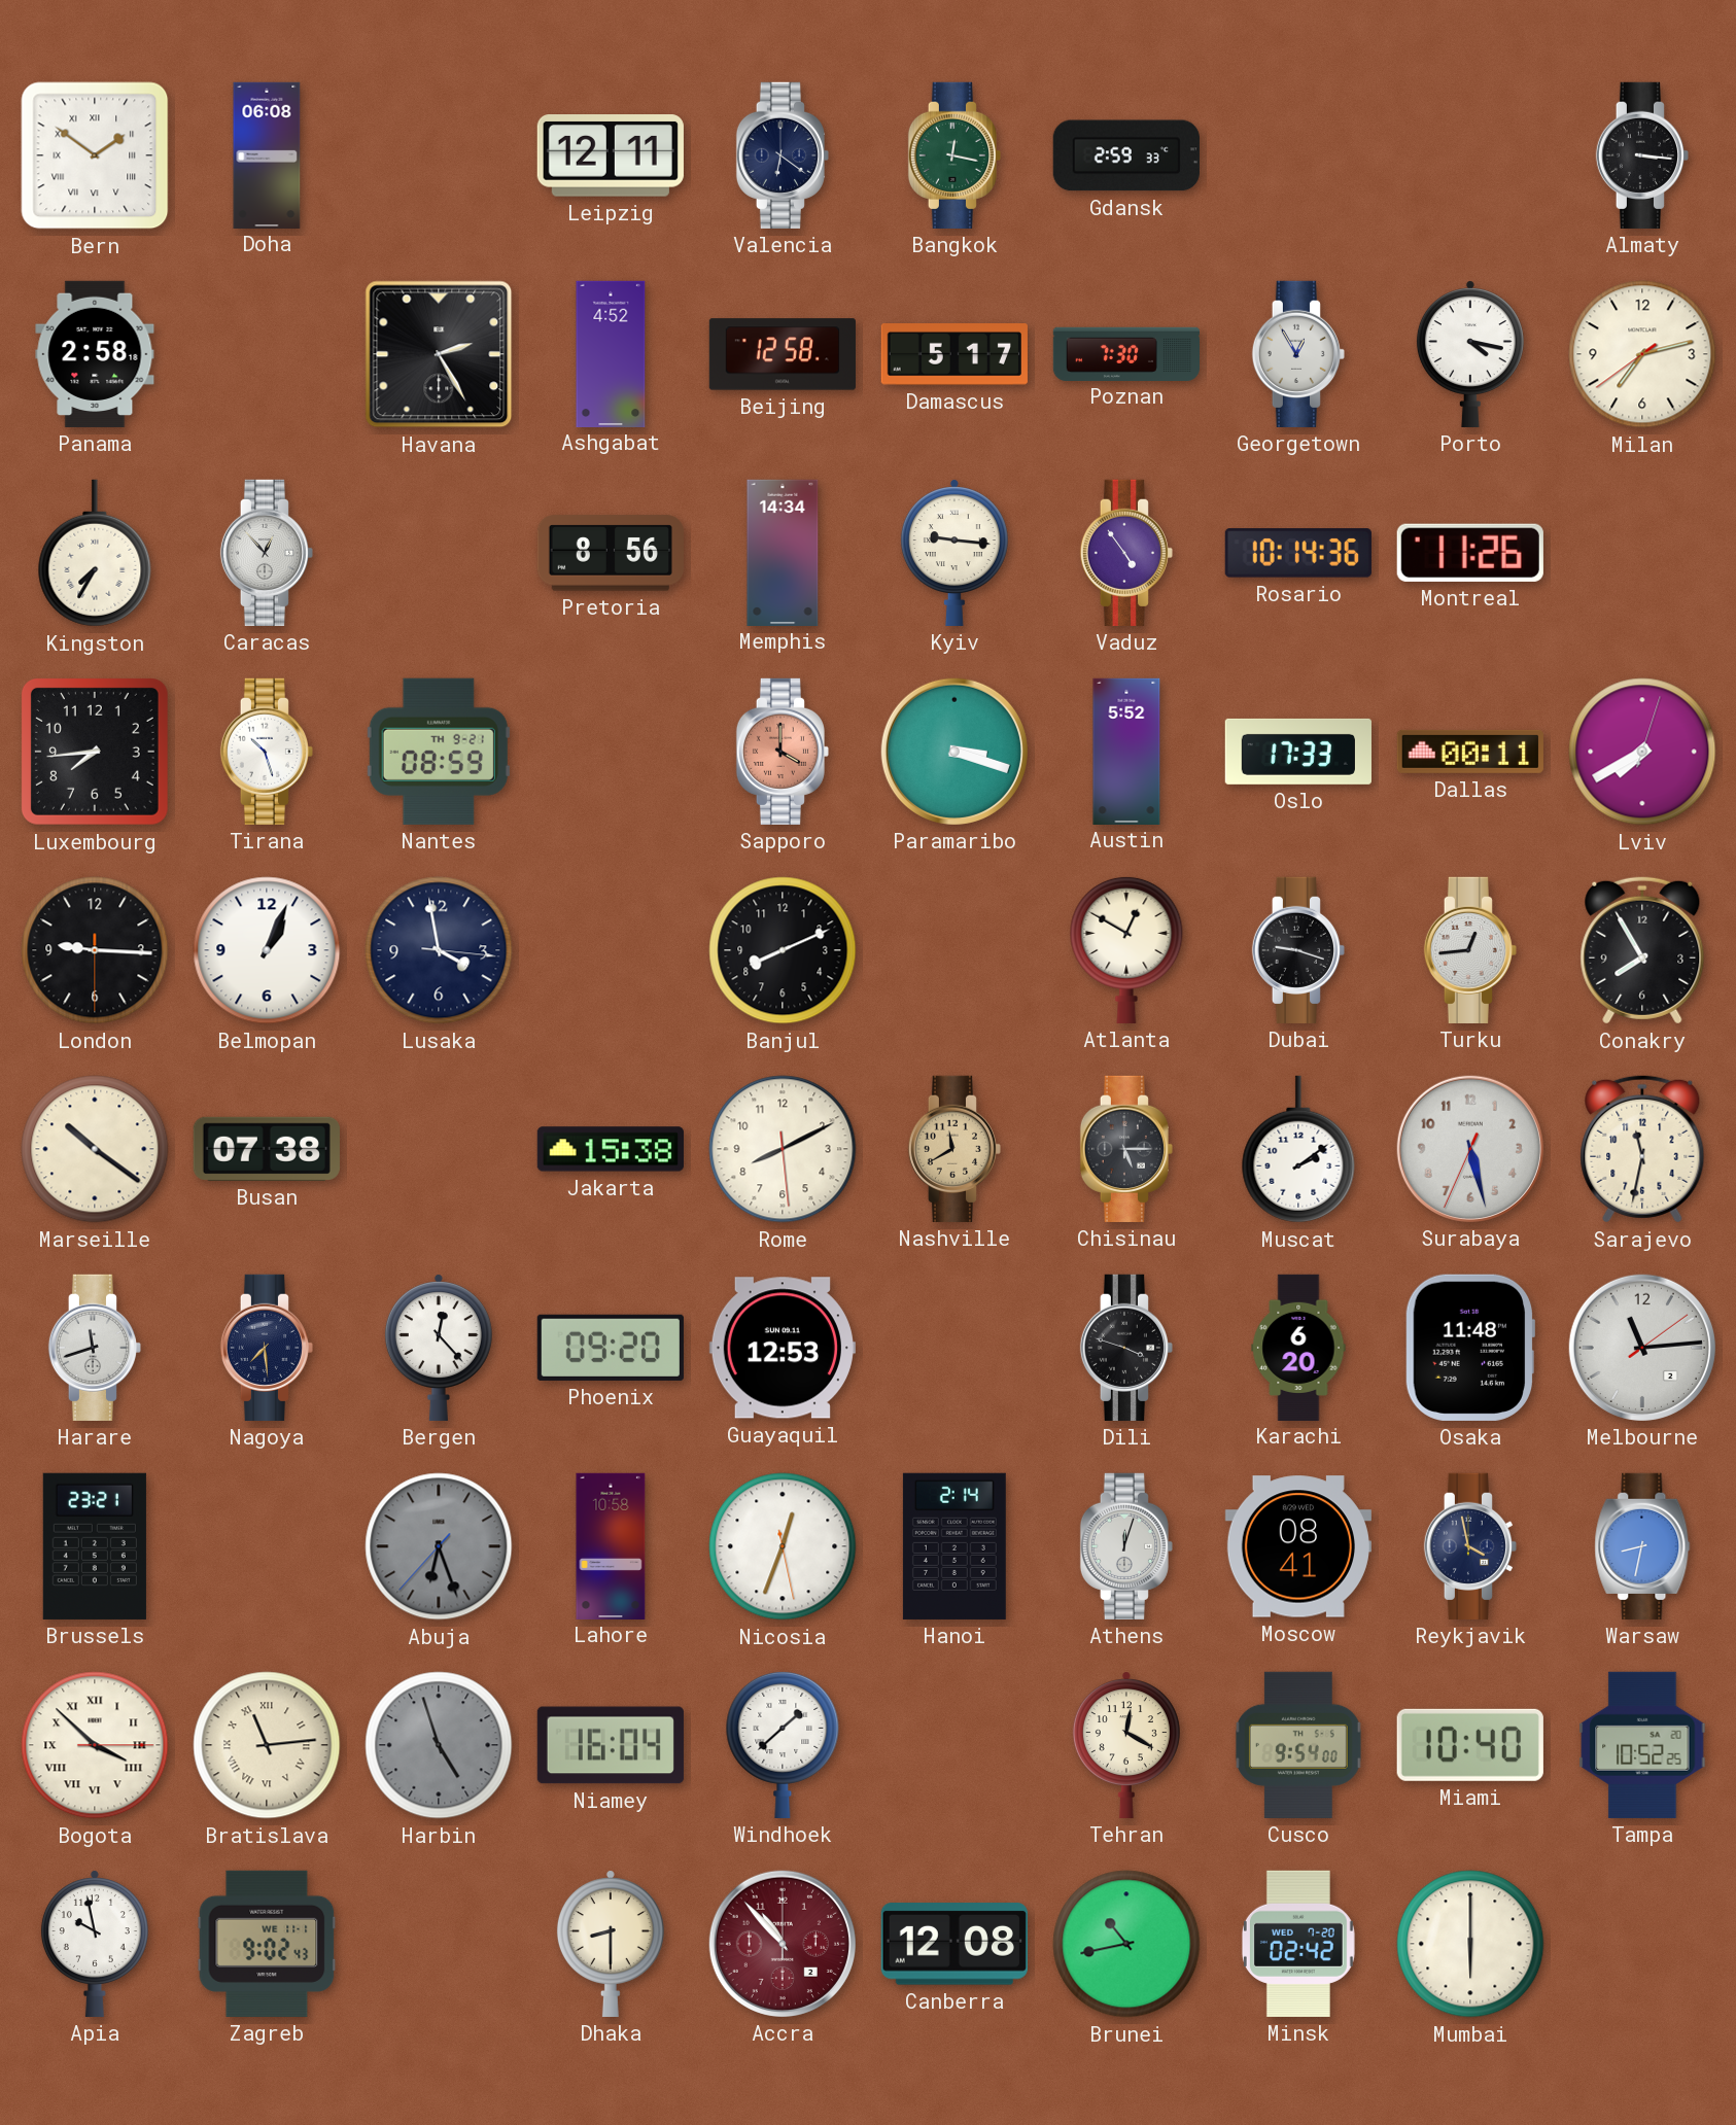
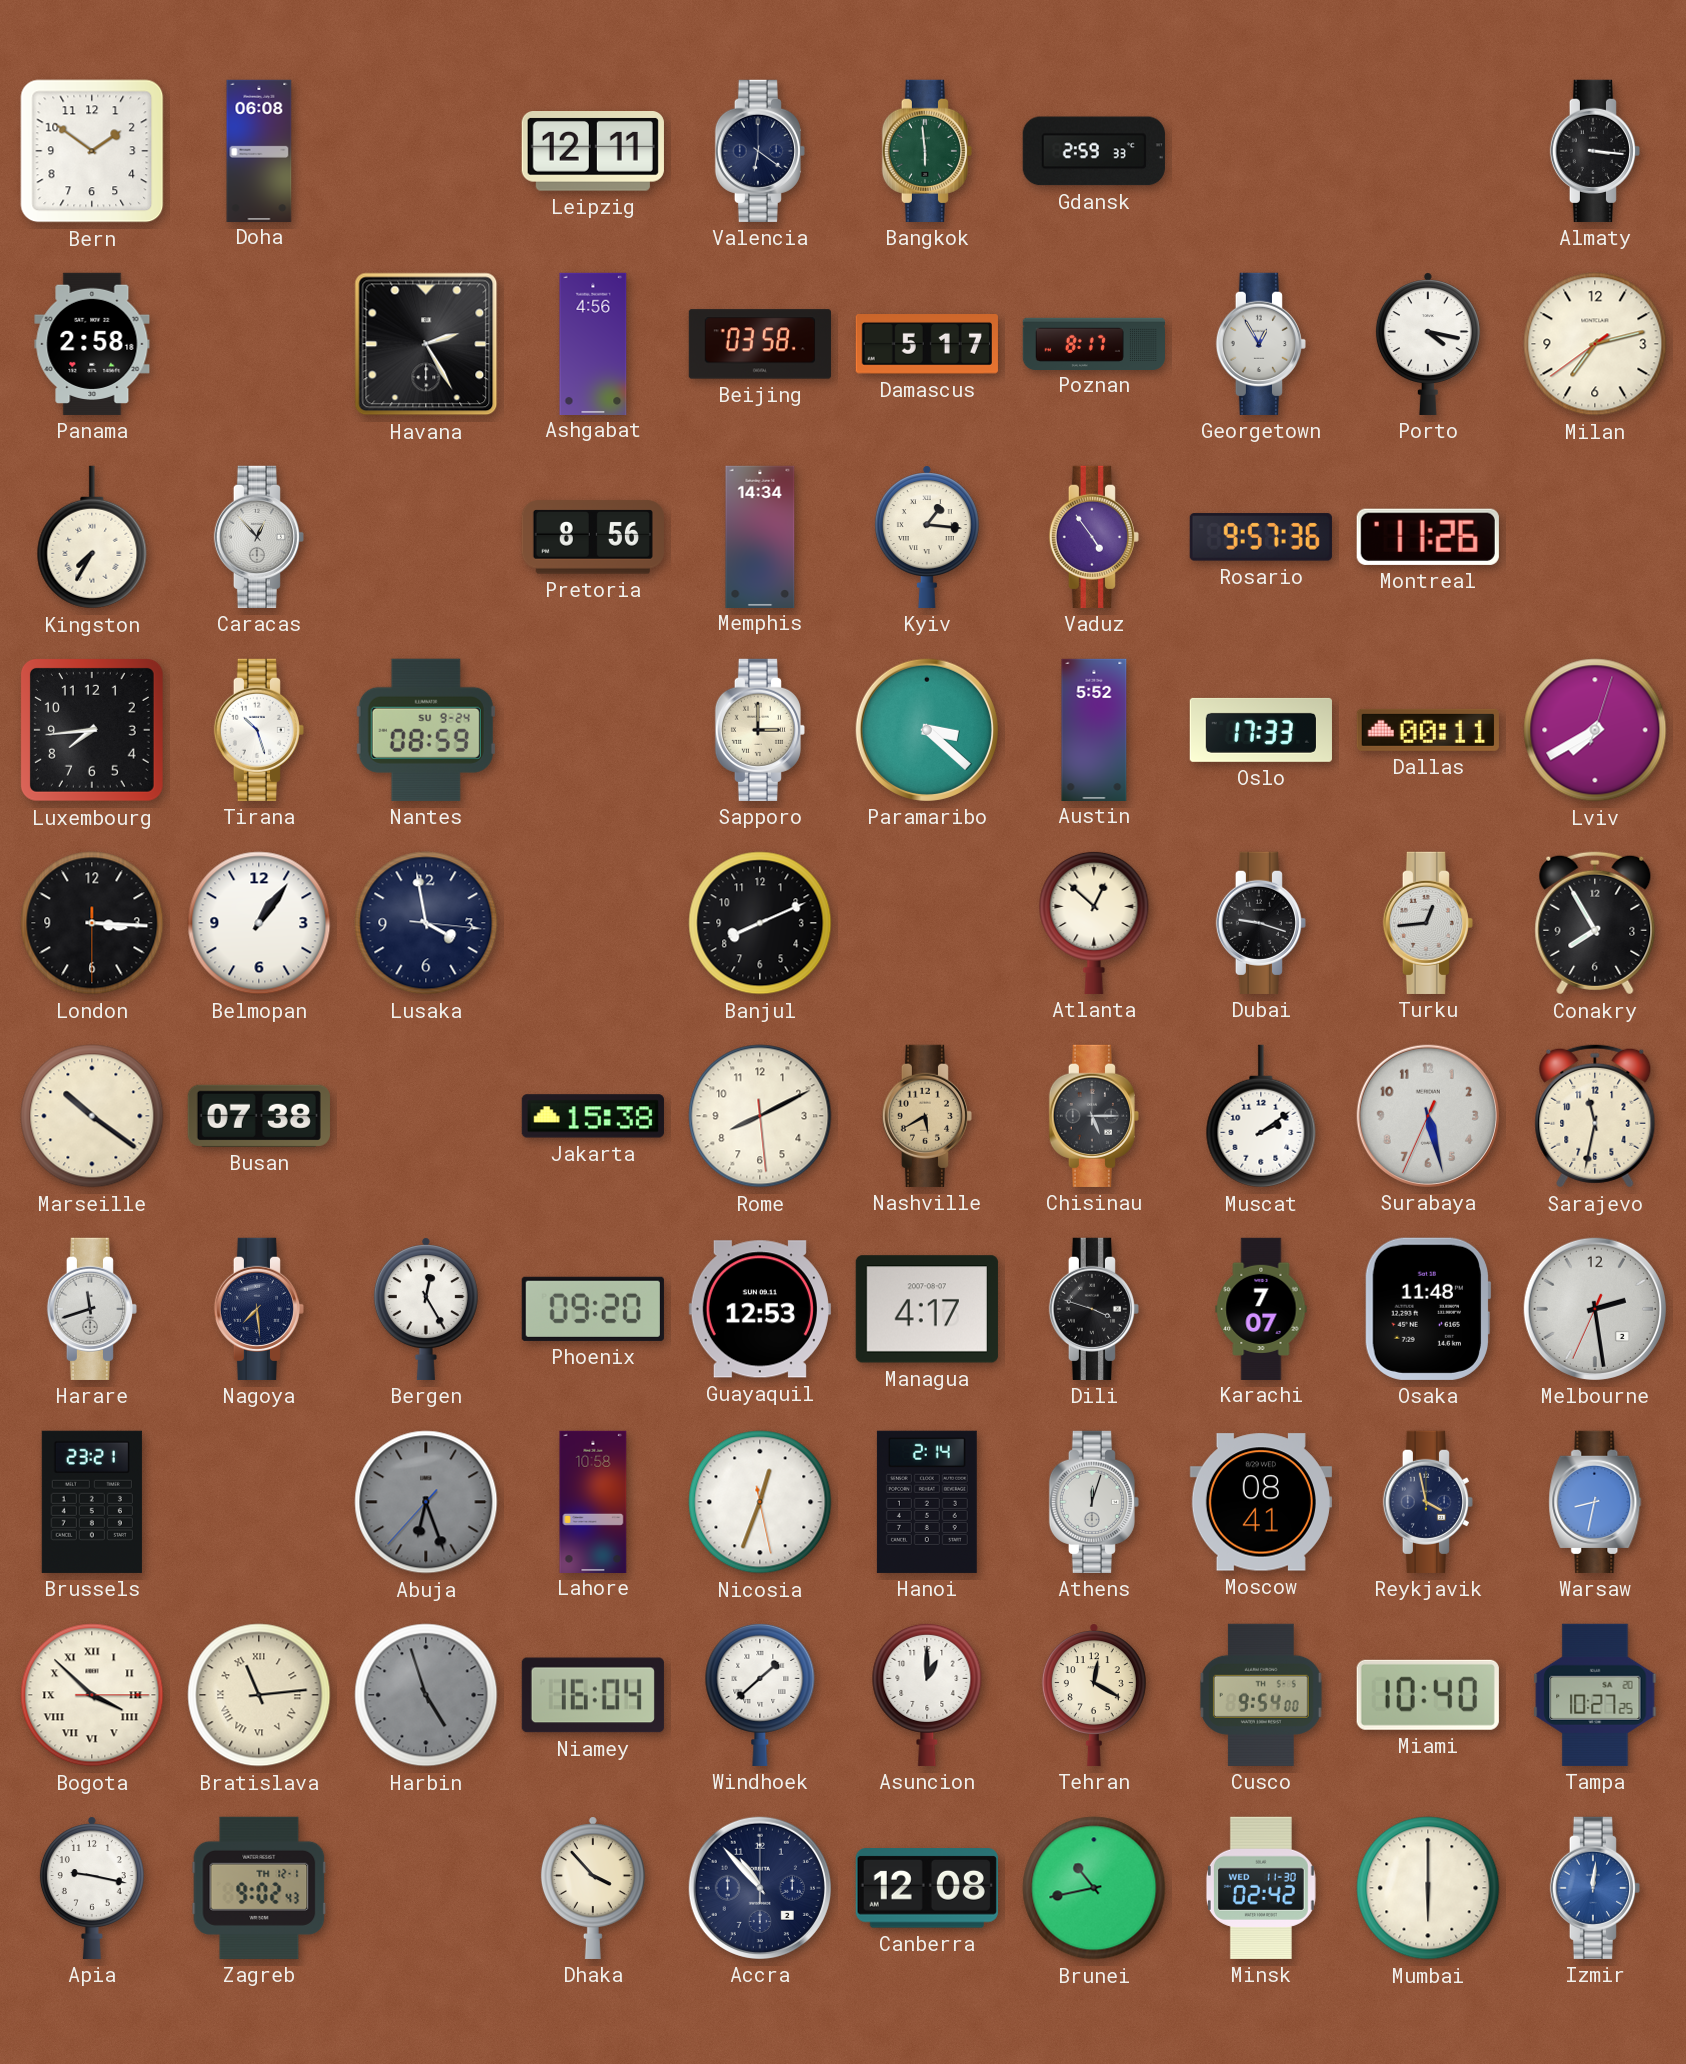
Bern numerals: Roman -> Arabic (92, 151)
Bangkok: 12:17 -> 5:59 (926, 151)
Ashgabat: 4:52 -> 4:56 (593, 343)
Beijing: 12:58 -> 03:58 (760, 344)
Poznan: 7:30 -> 8:17 (1093, 343)
Kyiv: 9:16 -> 1:16 (927, 537)
Rosario: 10:14 -> 9:57 (1261, 537)
Nantes date: TH 9-21 -> SU 9-24 (426, 730)
Sapporo: 4:00 -> 3:00 (759, 730)
Sapporo dial: salmon -> cream (759, 730)
Paramaribo: 3:18 -> 3:22 (927, 730)
London: 9:15 -> 3:15 (92, 923)
Belmopan: 1:04 -> 1:06 (259, 923)
Atlanta: 12:50 -> 12:52 (1094, 922)
Nashville: 11:40 -> 5:40 (926, 1116)
Bergen: 12:23 -> 12:25 (426, 1309)
Managua: none -> 4:17 (927, 1309)
Karachi: 6:20 -> 7:07 (1261, 1308)
Melbourne: 11:14 -> 2:28 (1595, 1309)
Asuncion: none -> 1:00 (927, 1694)
Tampa: 10:52 -> 10:27 (1595, 1695)
Apia: 9:58 -> 9:17 (92, 1888)
Zagreb date: WE 11-1 -> TH 12-1 (259, 1888)
Dhaka: 8:30 -> 3:53 (593, 1888)
Accra dial: burgundy -> navy (760, 1888)
Minsk date: WED 7-20 -> WED 11-30 (1261, 1888)
Izmir: none -> 12:01 (1594, 1888)
